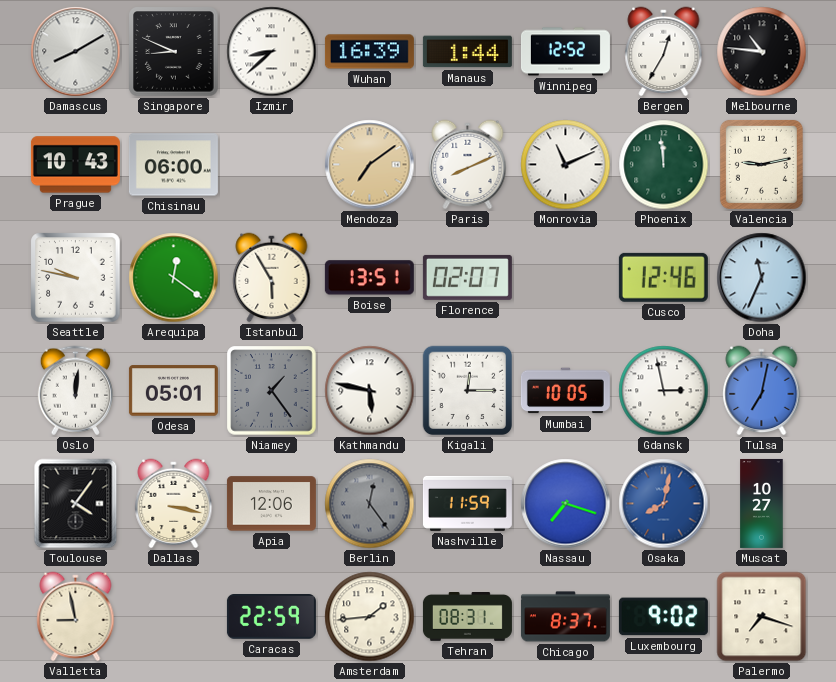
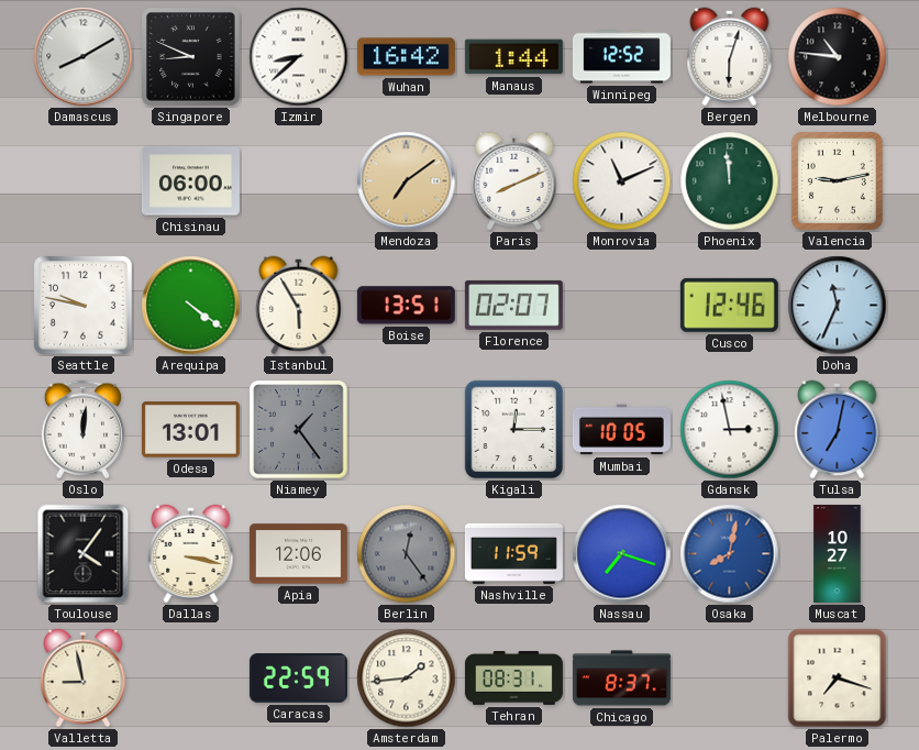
Wuhan: 16:39 -> 16:42 (406, 57)
Bergen: 12:35 -> 6:03 (730, 57)
Prague: 10:43 -> none (75, 165)
Arequipa: 12:21 -> 4:21 (191, 306)
Odesa: 05:01 -> 13:01 (190, 430)
Kathmandu: 5:47 -> none (370, 391)
Luxembourg: 9:02 -> none (663, 617)
